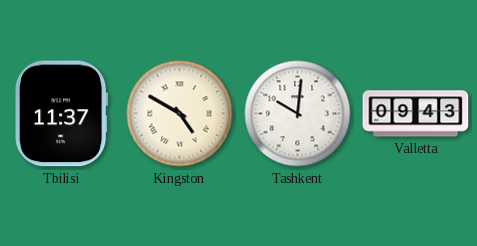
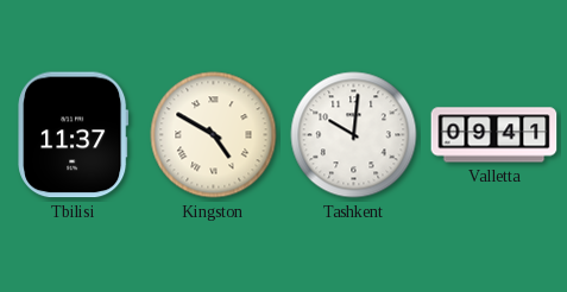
Valletta: 09:43 -> 09:41 (494, 135)
